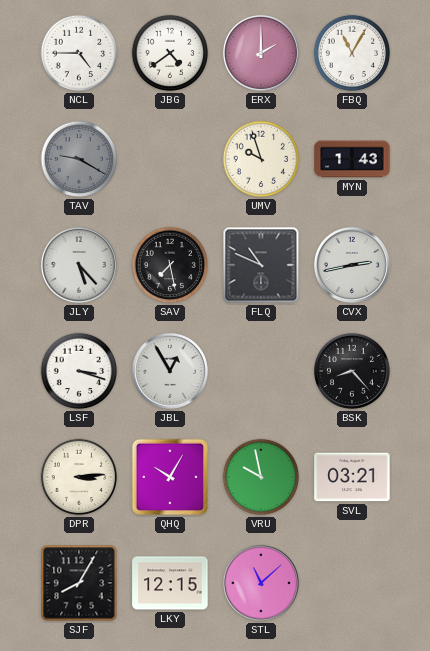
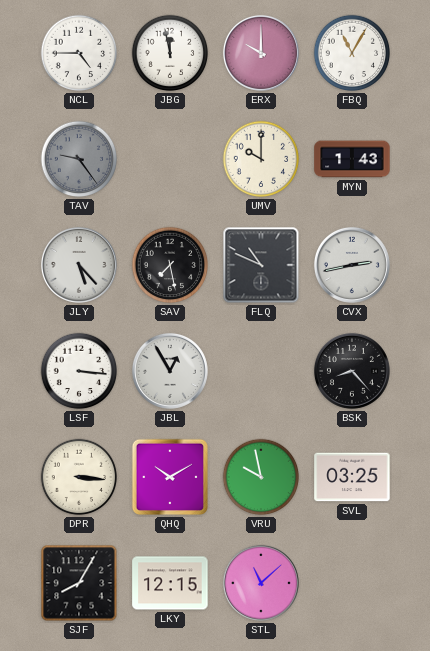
JBG: 4:39 -> 11:58 (170, 53)
ERX: 2:00 -> 10:00 (261, 53)
TAV: 9:20 -> 9:24 (79, 159)
UMV: 9:57 -> 10:00 (261, 159)
LSF: 3:18 -> 3:16 (79, 371)
DPR: 3:14 -> 3:16 (79, 477)
QHQ: 10:05 -> 10:10 (170, 477)
SVL: 03:21 -> 03:25 (352, 477)
